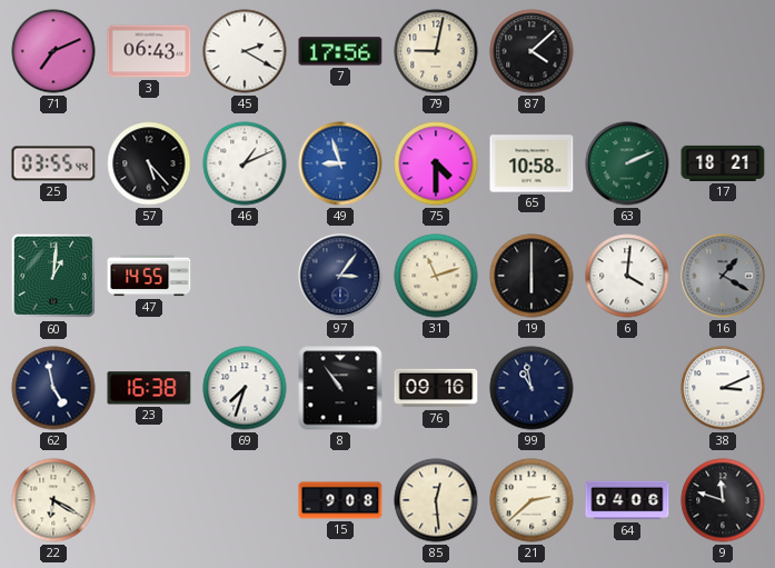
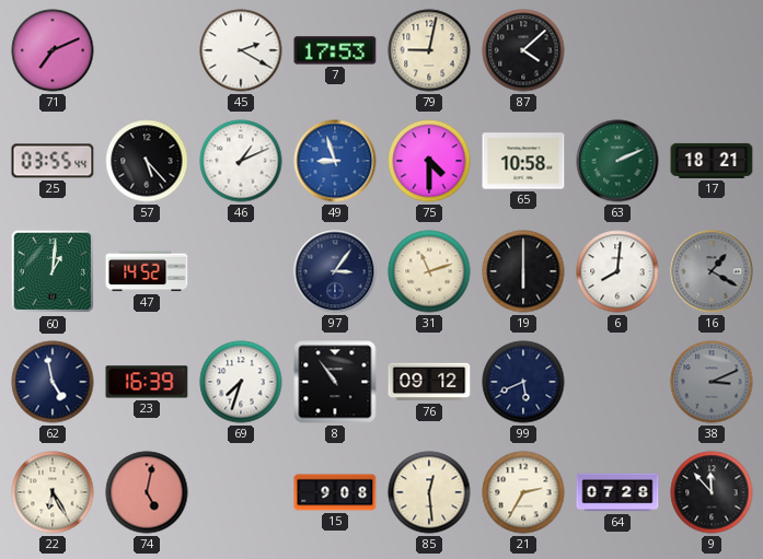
3: 06:43 -> none (149, 51)
7: 17:56 -> 17:53 (335, 50)
47: 14:55 -> 14:52 (147, 271)
6: 4:01 -> 8:01 (617, 271)
23: 16:38 -> 16:39 (147, 382)
76: 09:16 -> 09:12 (429, 382)
99: 10:58 -> 5:41 (523, 382)
38 dial: white -> grey (712, 382)
22: 6:20 -> 6:25 (53, 492)
74: none -> 5:02 (147, 492)
21: 2:38 -> 2:35 (523, 492)
64: 04:06 -> 07:28 (617, 492)
9: 11:48 -> 11:53 (712, 492)
